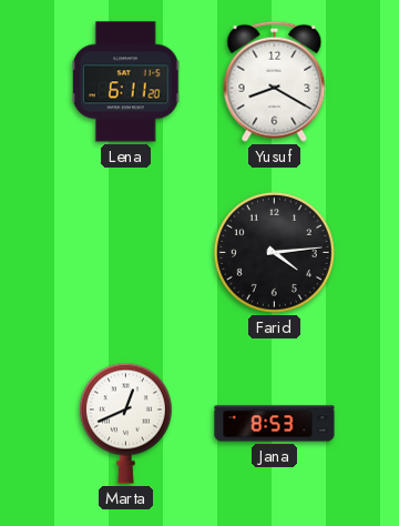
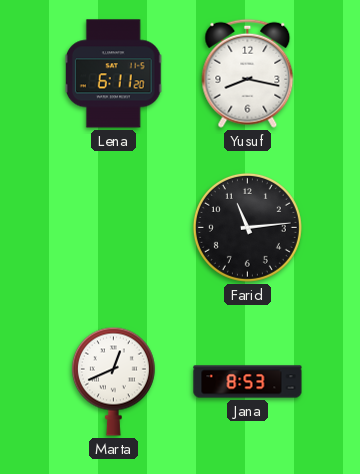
Yusuf: 8:20 -> 8:17 (248, 73)
Farid: 4:14 -> 11:14 (247, 227)
